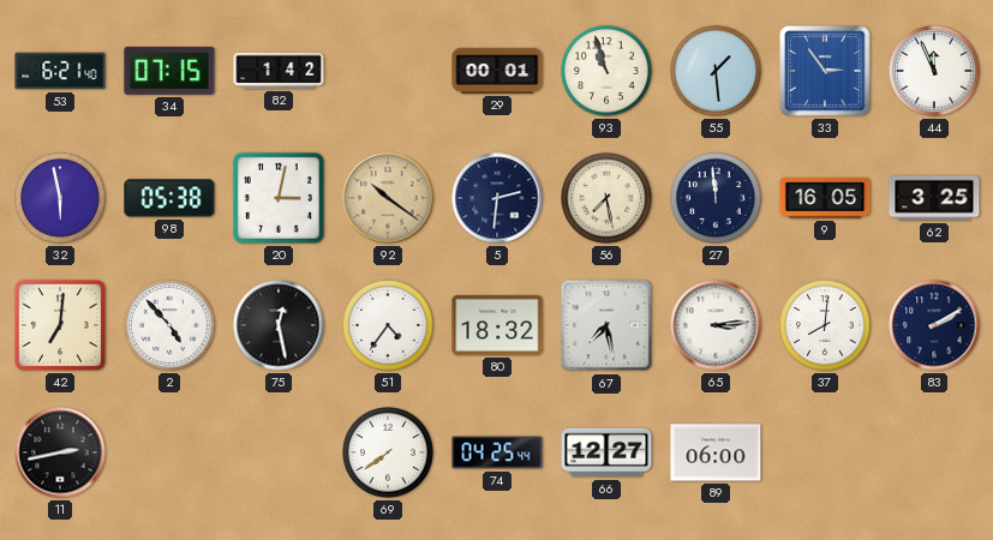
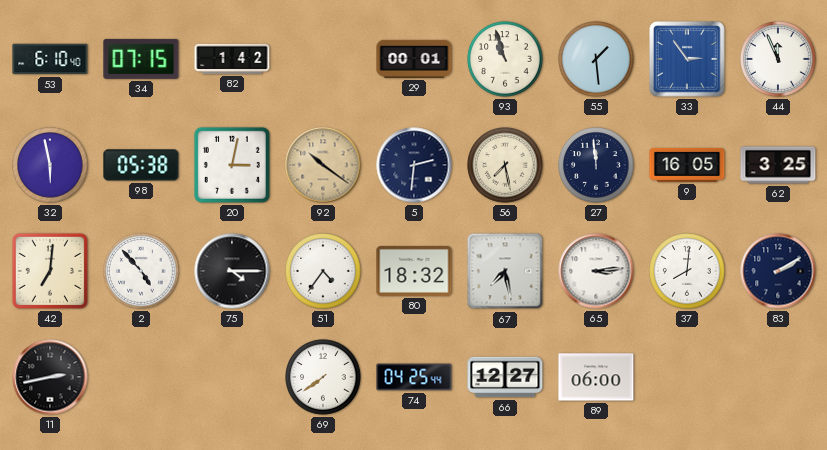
53: 6:21 -> 6:10 (50, 59)
75: 12:28 -> 4:15 (232, 271)
